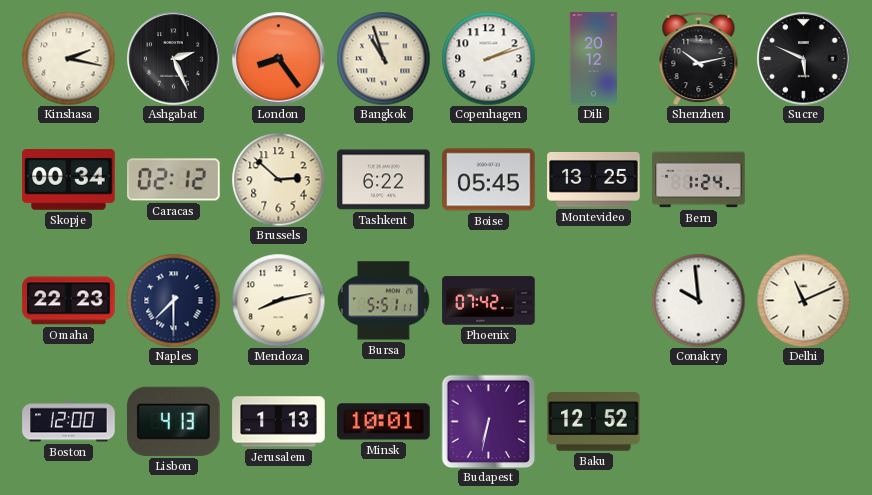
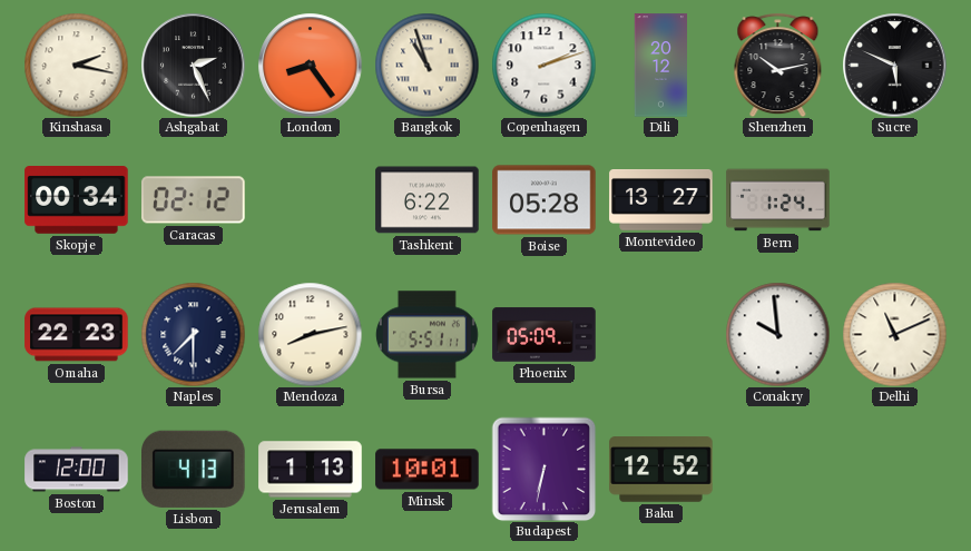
Brussels: 2:52 -> none (278, 179)
Boise: 05:45 -> 05:28 (545, 200)
Montevideo: 13:25 -> 13:27 (661, 200)
Phoenix: 07:42 -> 05:09 (545, 335)
